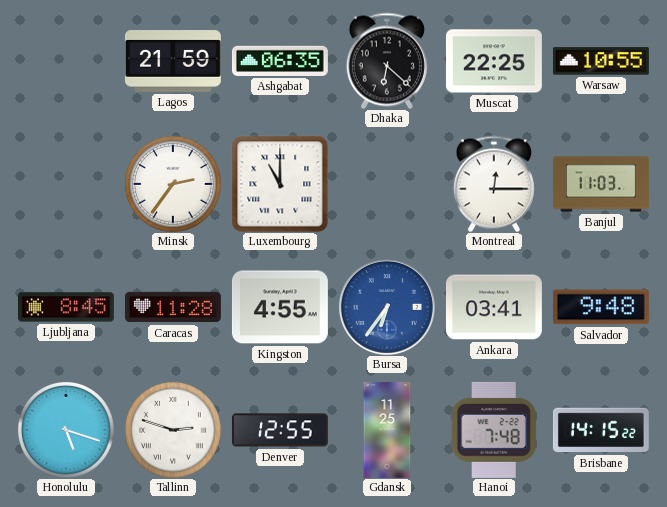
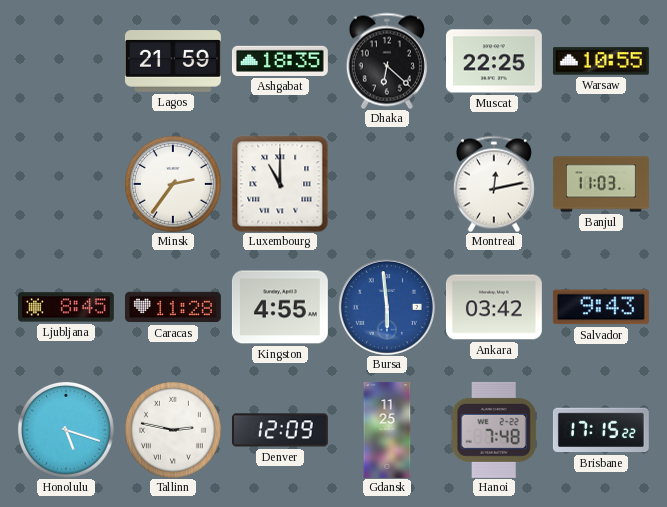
Ashgabat: 06:35 -> 18:35 (280, 61)
Montreal: 12:15 -> 12:13 (494, 184)
Bursa: 6:36 -> 5:59 (387, 307)
Ankara: 03:41 -> 03:42 (494, 307)
Salvador: 9:48 -> 9:43 (601, 307)
Tallinn: 2:48 -> 2:47 (173, 430)
Denver: 12:55 -> 12:09 (280, 430)
Brisbane: 14:15 -> 17:15 (601, 430)
